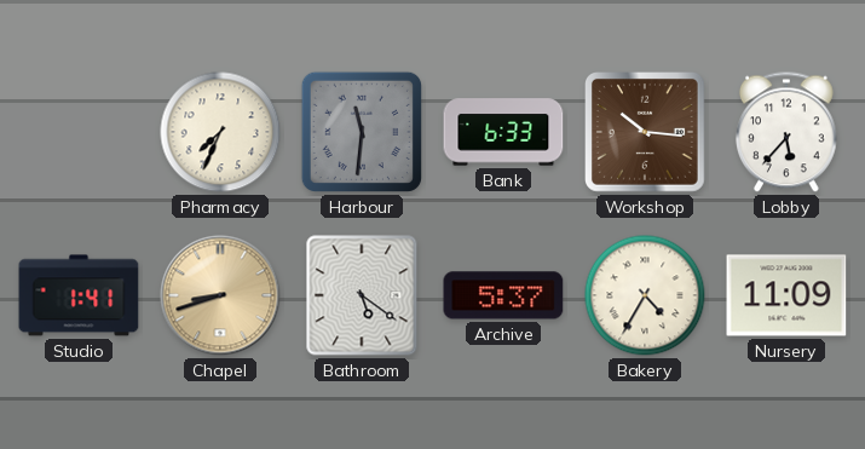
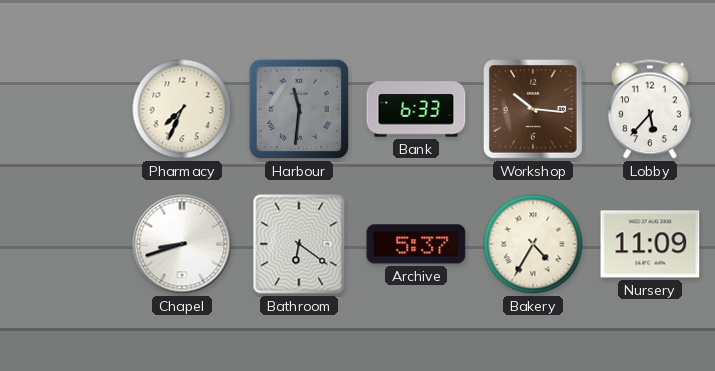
Studio: 1:41 -> none (79, 295)
Chapel dial: champagne -> white (182, 244)
Bathroom: 5:21 -> 6:21 (299, 244)
